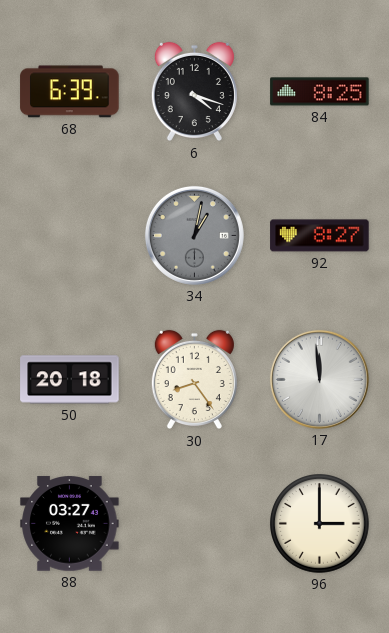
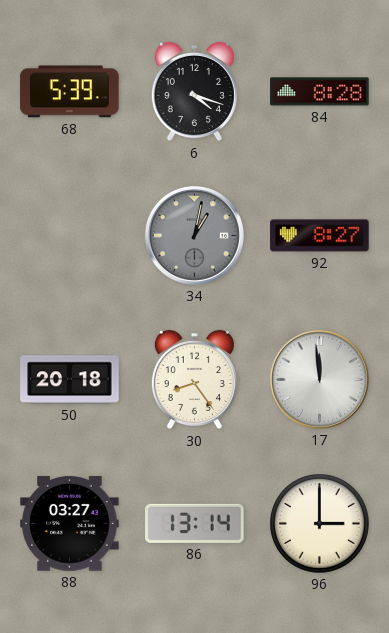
68: 6:39 -> 5:39 (70, 92)
84: 8:25 -> 8:28 (320, 92)
86: none -> 13:14 (195, 523)
